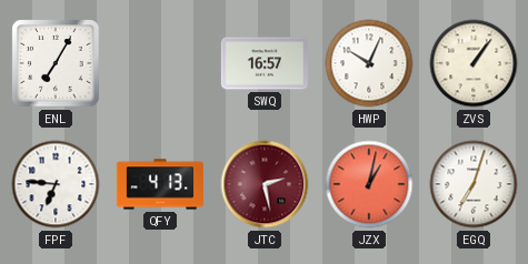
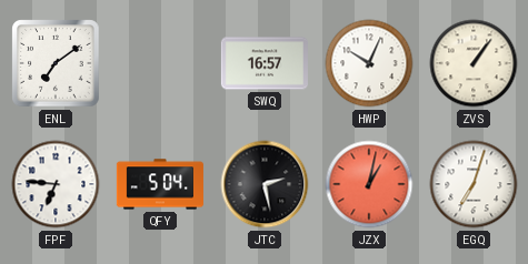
ENL: 7:05 -> 7:09 (56, 63)
QFY: 4:13 -> 5:04 (160, 184)
JTC dial: burgundy -> black (265, 184)
